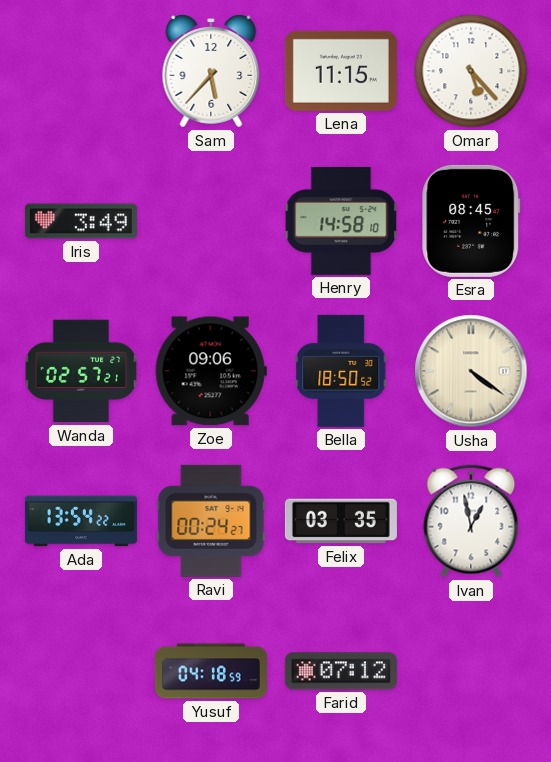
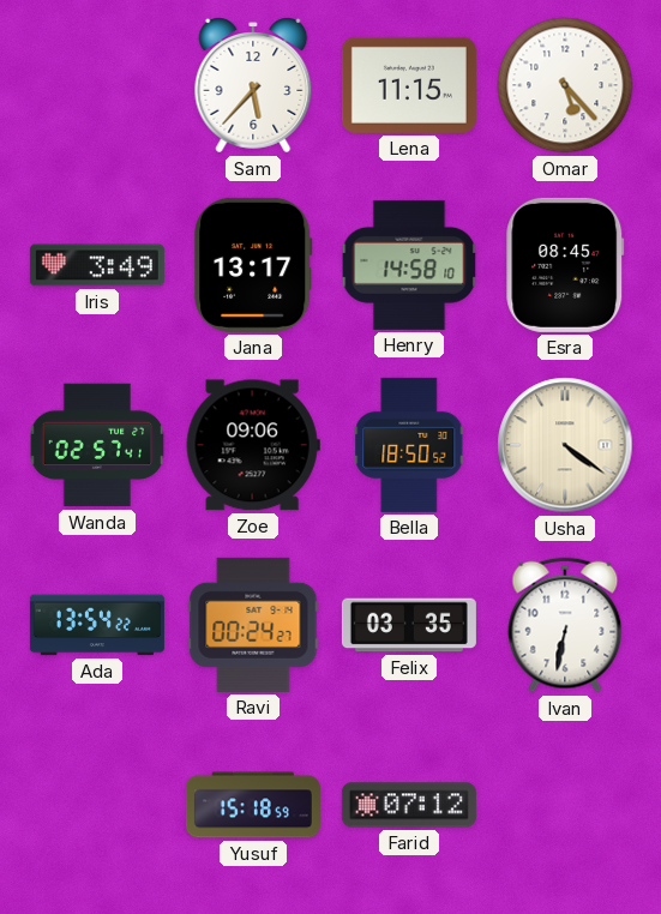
Jana: none -> 13:17 (253, 265)
Wanda: 02:57:21 -> 02:57:41 (97, 445)
Ivan: 12:58 -> 6:32 (565, 625)
Yusuf: 04:18 -> 15:18 (253, 805)
